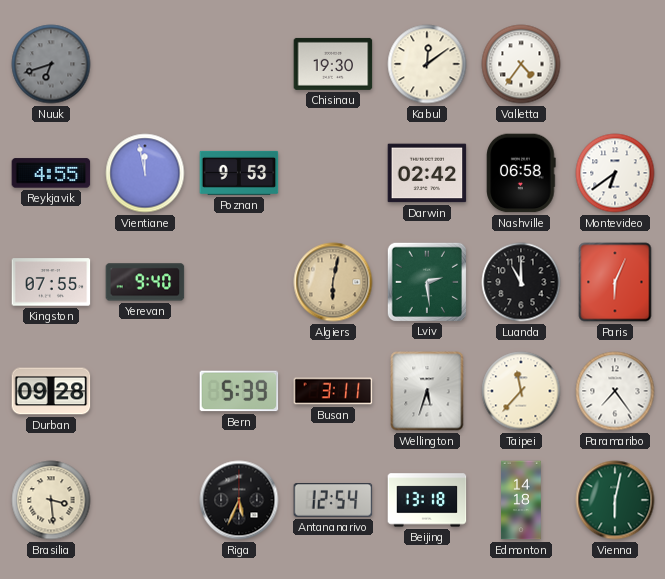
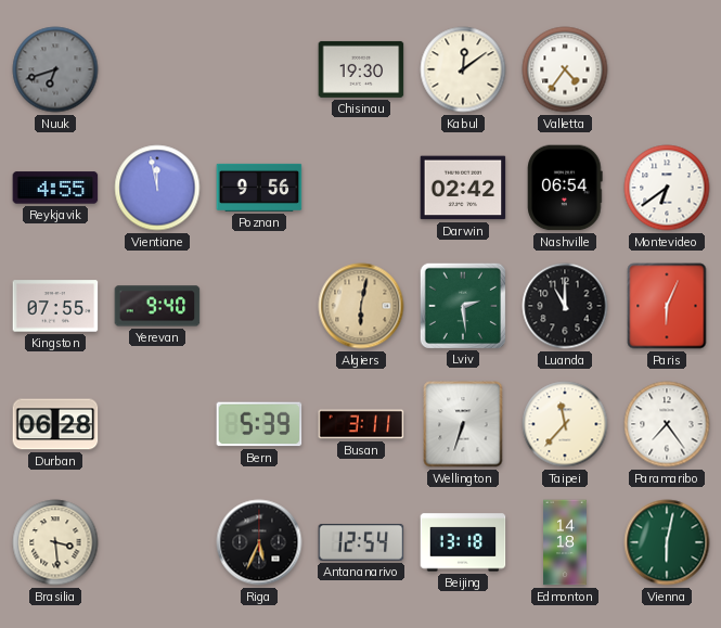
Poznan: 9:53 -> 9:56 (259, 188)
Nashville: 06:58 -> 06:54 (565, 188)
Durban: 09:28 -> 06:28 (55, 424)
Wellington: 5:33 -> 6:33 (463, 424)
